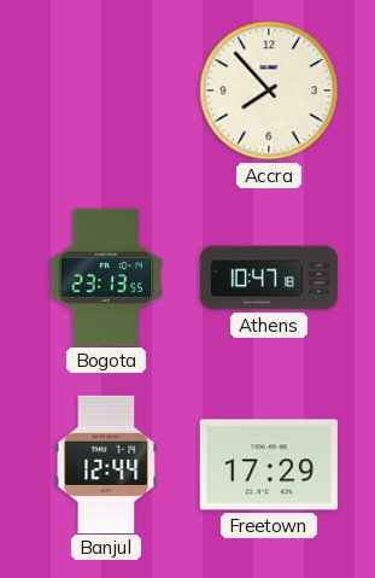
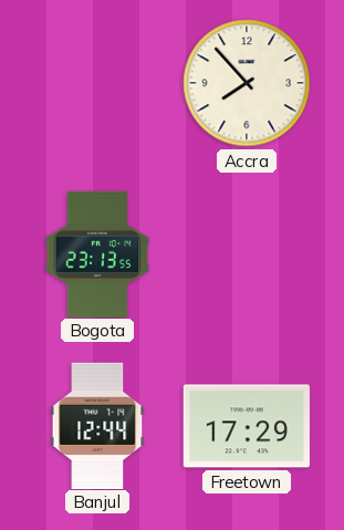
Athens: 10:47 -> none (269, 278)
